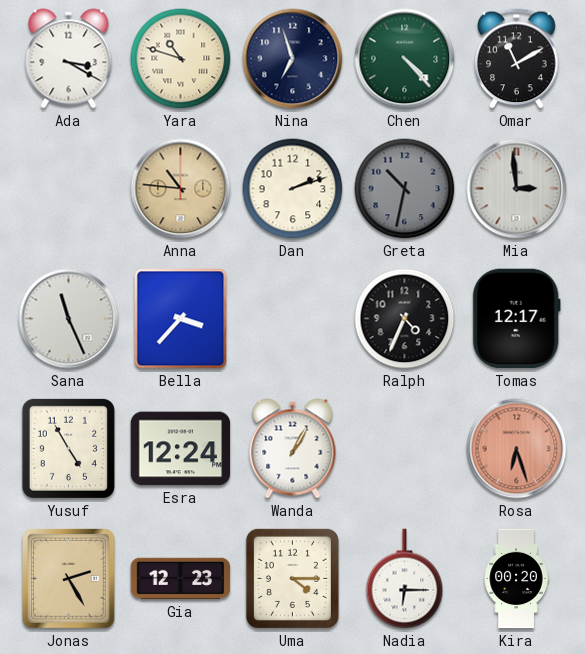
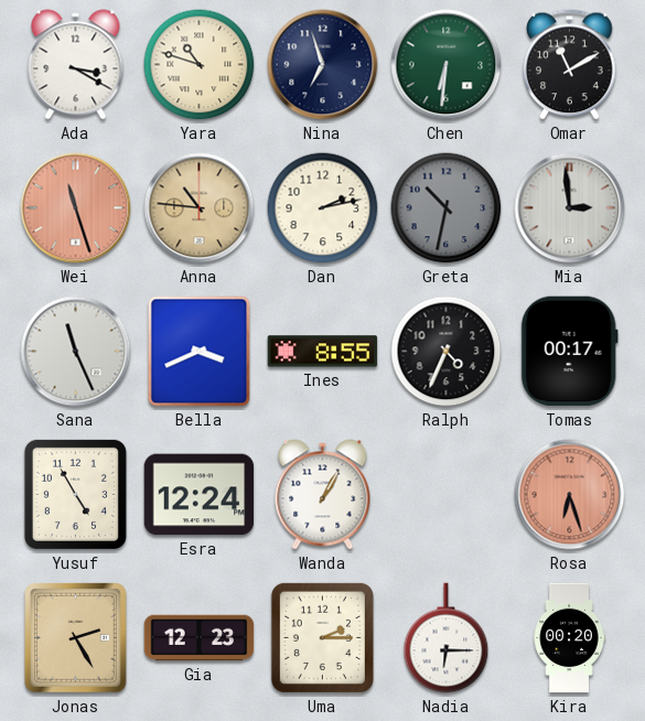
Chen: 4:23 -> 6:31 (447, 65)
Wei: none -> 11:27 (76, 208)
Dan: 2:12 -> 2:13 (323, 208)
Bella: 3:37 -> 3:41 (200, 352)
Ines: none -> 8:55 (323, 352)
Tomas: 12:17 -> 00:17 (569, 352)
Uma: 4:15 -> 2:15 (322, 637)
